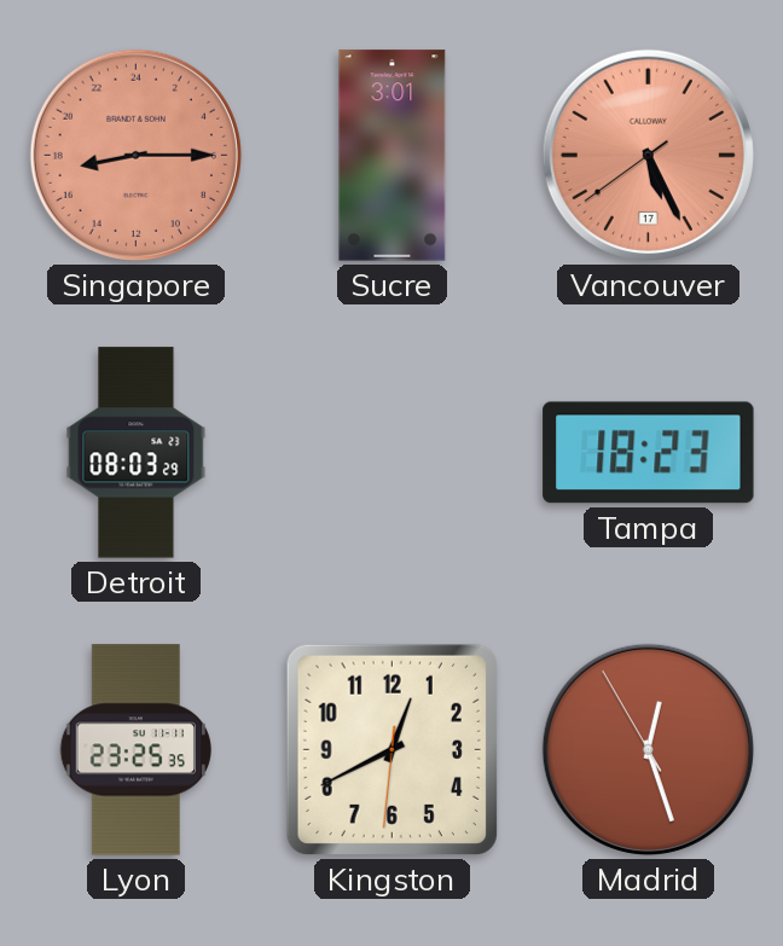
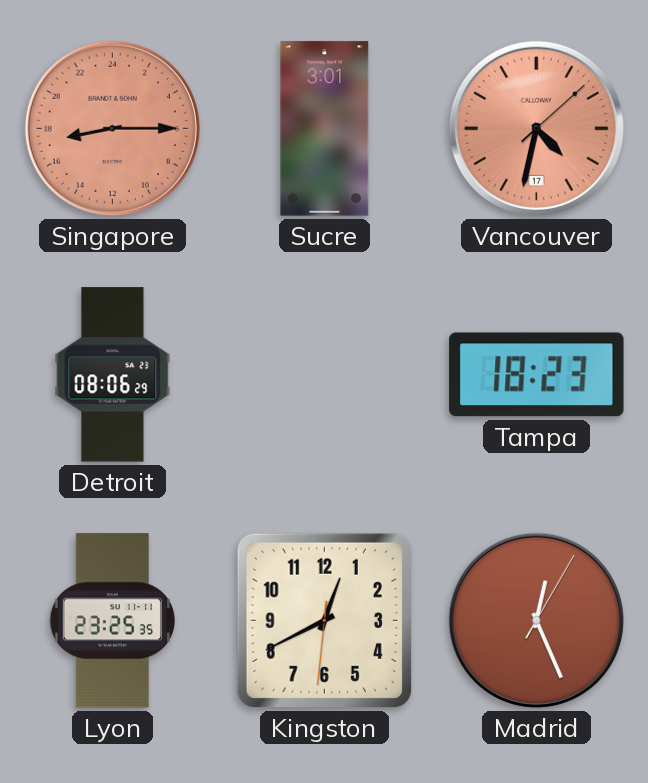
Vancouver: 5:25 -> 4:32 (536, 128)
Detroit: 08:03 -> 08:06 (113, 375)
Madrid: 12:26:55 -> 12:26:05 (536, 620)
